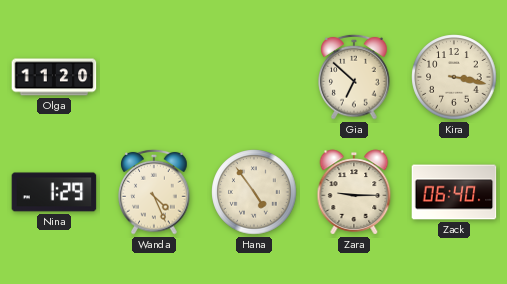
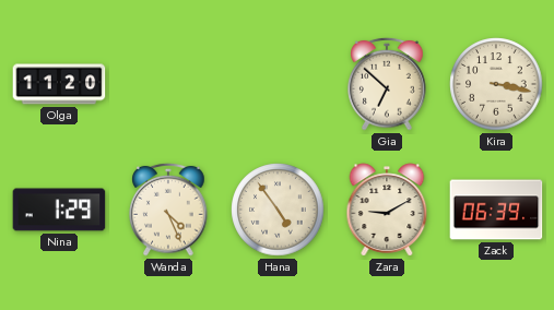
Zara: 9:15 -> 9:10 (387, 210)
Zack: 06:40 -> 06:39 (496, 210)
